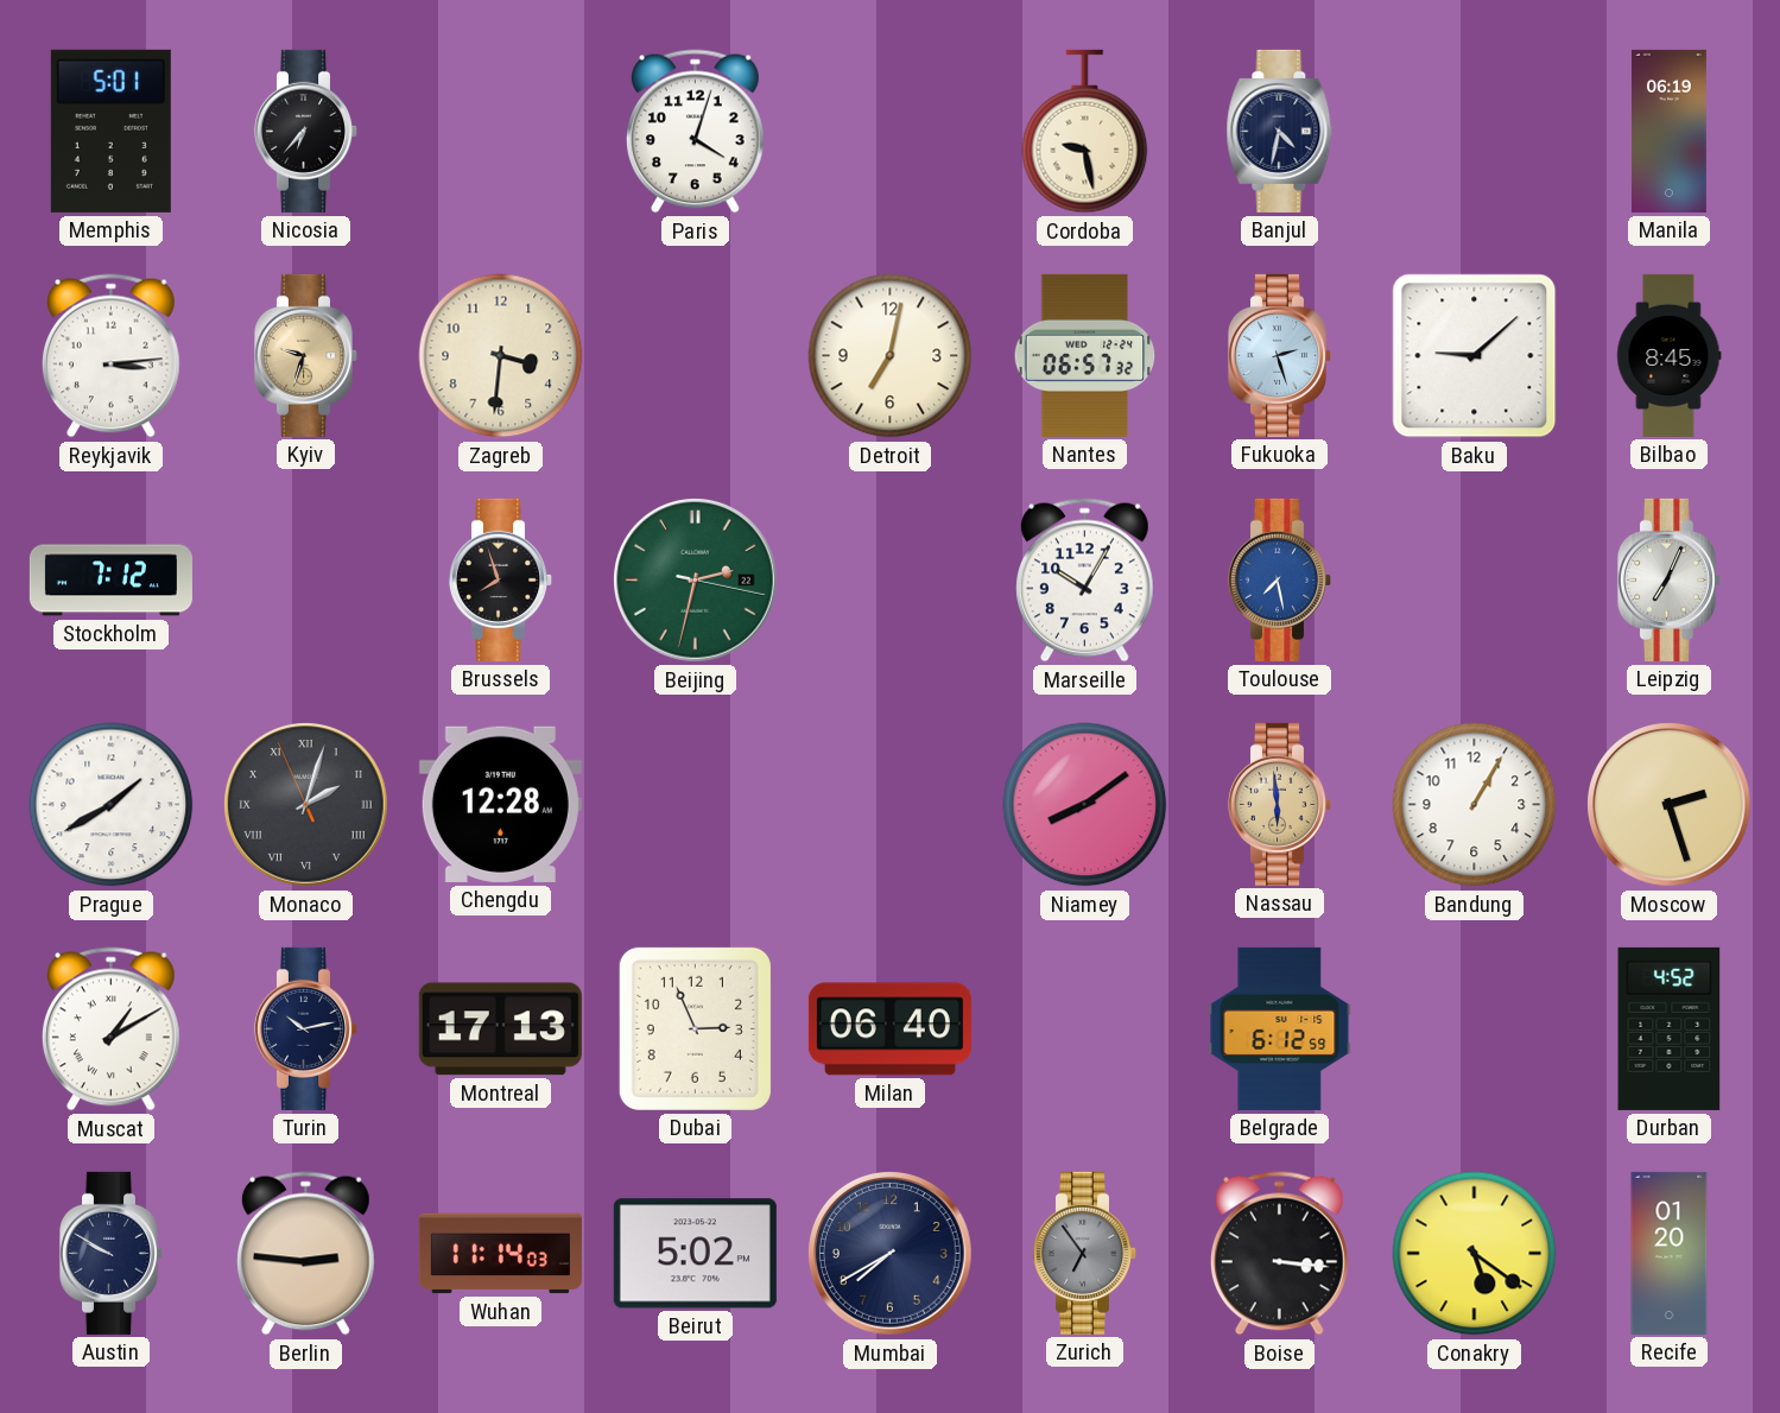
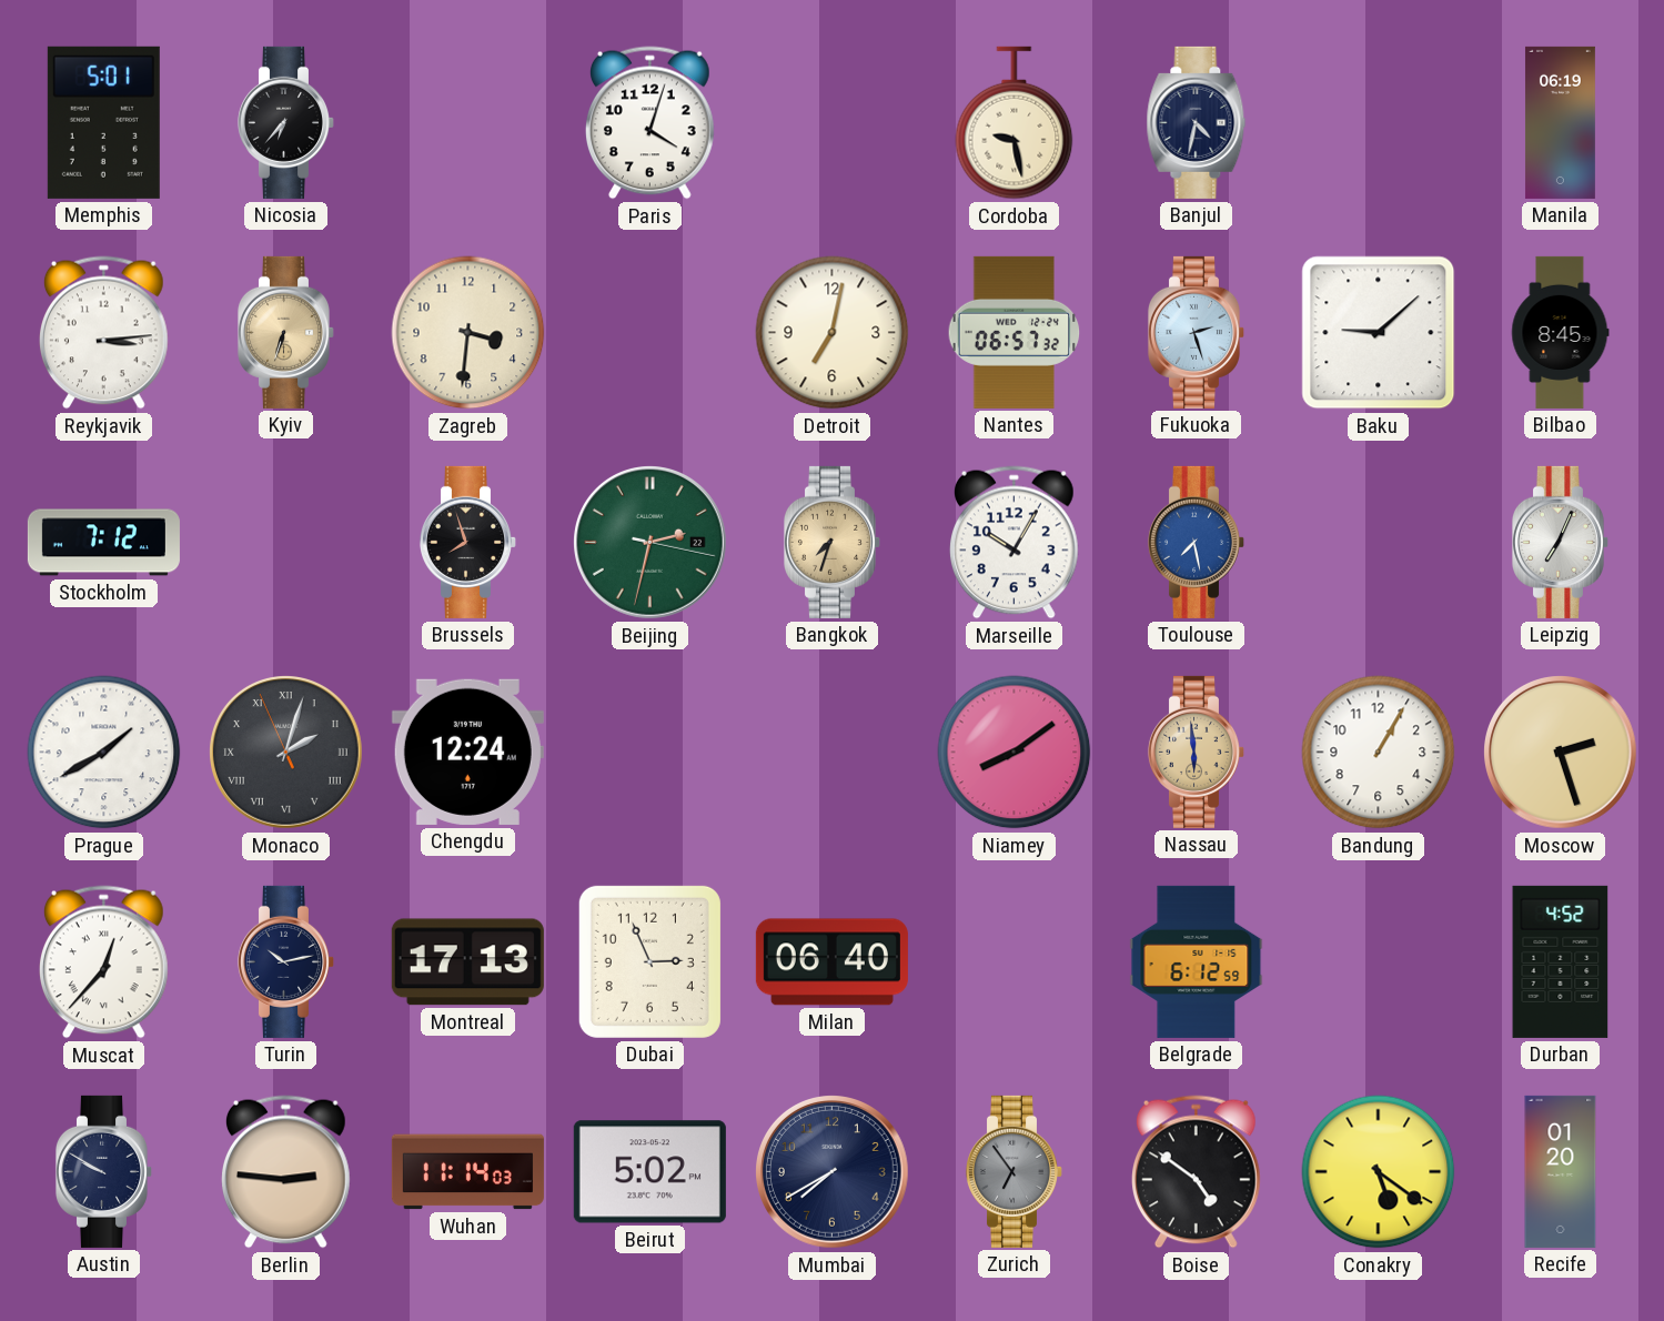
Kyiv: 9:33 -> 6:33 (285, 332)
Bangkok: none -> 7:33 (831, 542)
Chengdu: 12:28 -> 12:24 (467, 752)
Muscat: 1:10 -> 12:37 (103, 962)
Boise: 3:16 -> 4:51 (1196, 1172)
